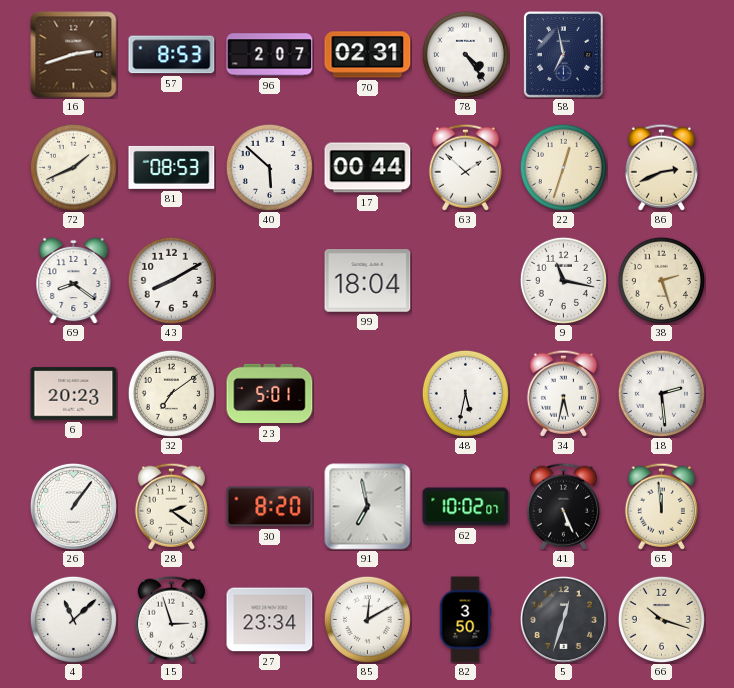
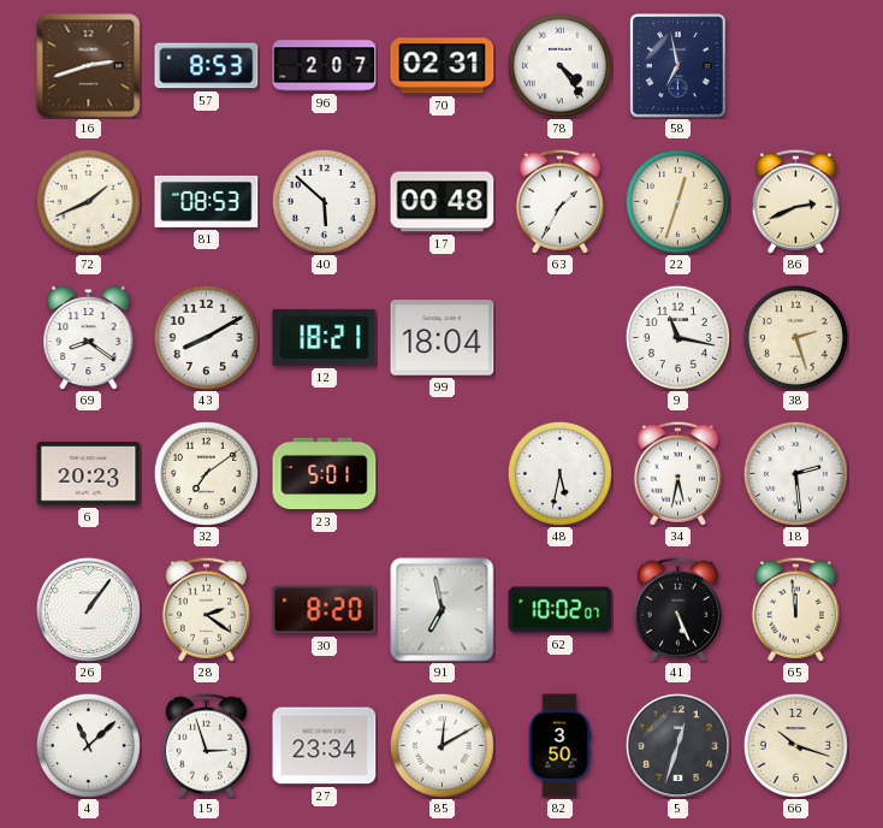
17: 00:44 -> 00:48 (443, 202)
63: 1:52 -> 1:35 (559, 201)
12: none -> 18:21 (325, 337)
